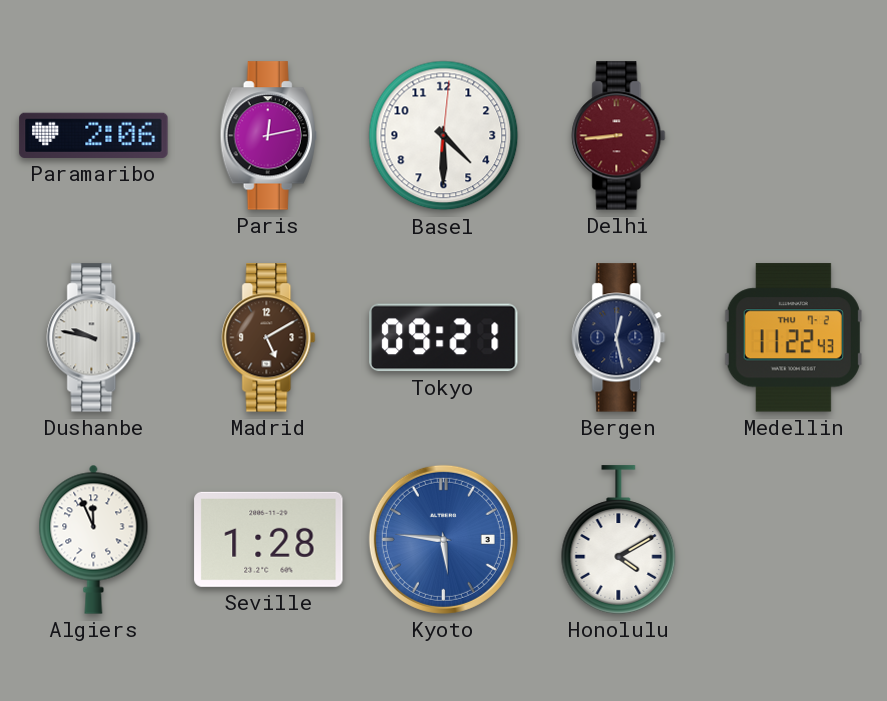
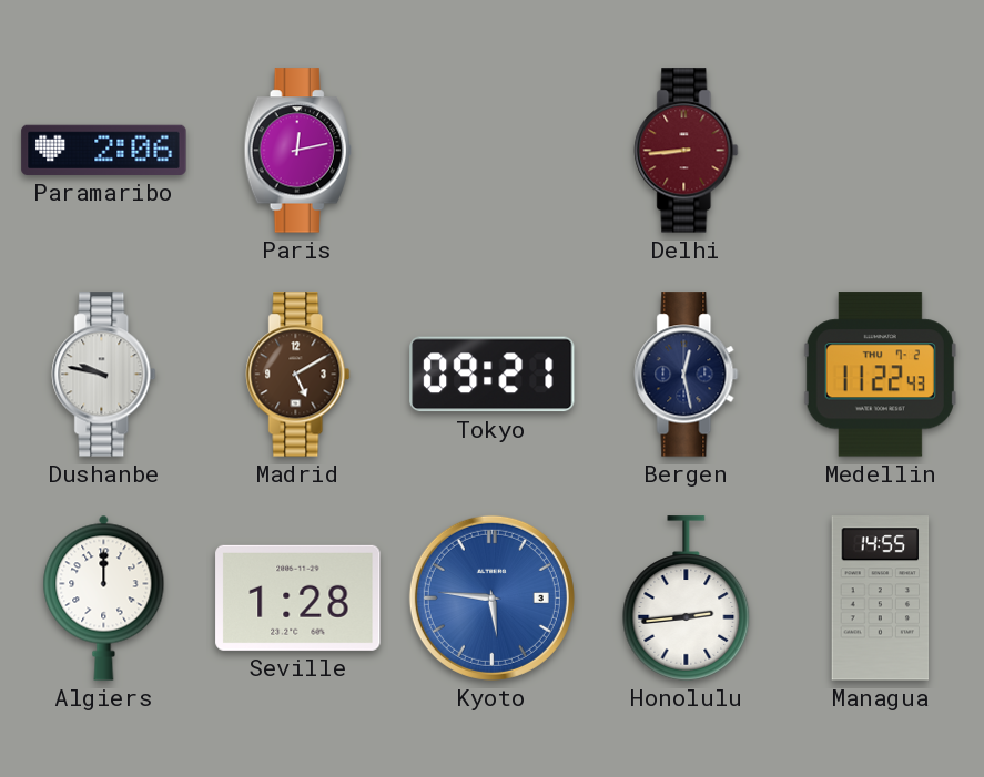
Basel: 4:30 -> none (444, 136)
Algiers: 11:56 -> 12:00 (104, 597)
Honolulu: 4:10 -> 2:44 (687, 599)
Managua: none -> 14:55 (881, 599)
